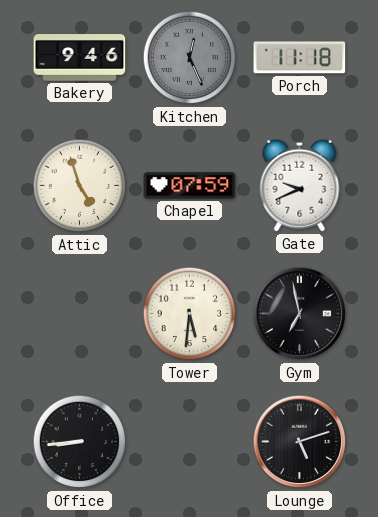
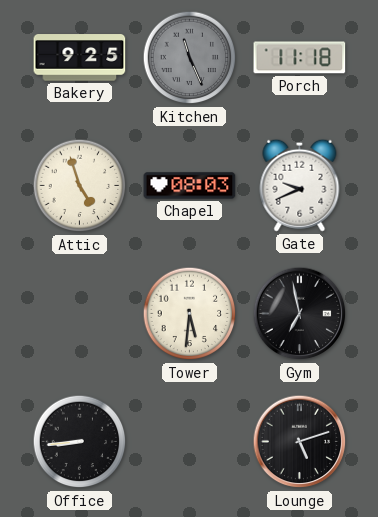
Bakery: 9:46 -> 9:25 (80, 58)
Kitchen: 12:26 -> 11:26 (190, 58)
Chapel: 07:59 -> 08:03 (190, 186)
